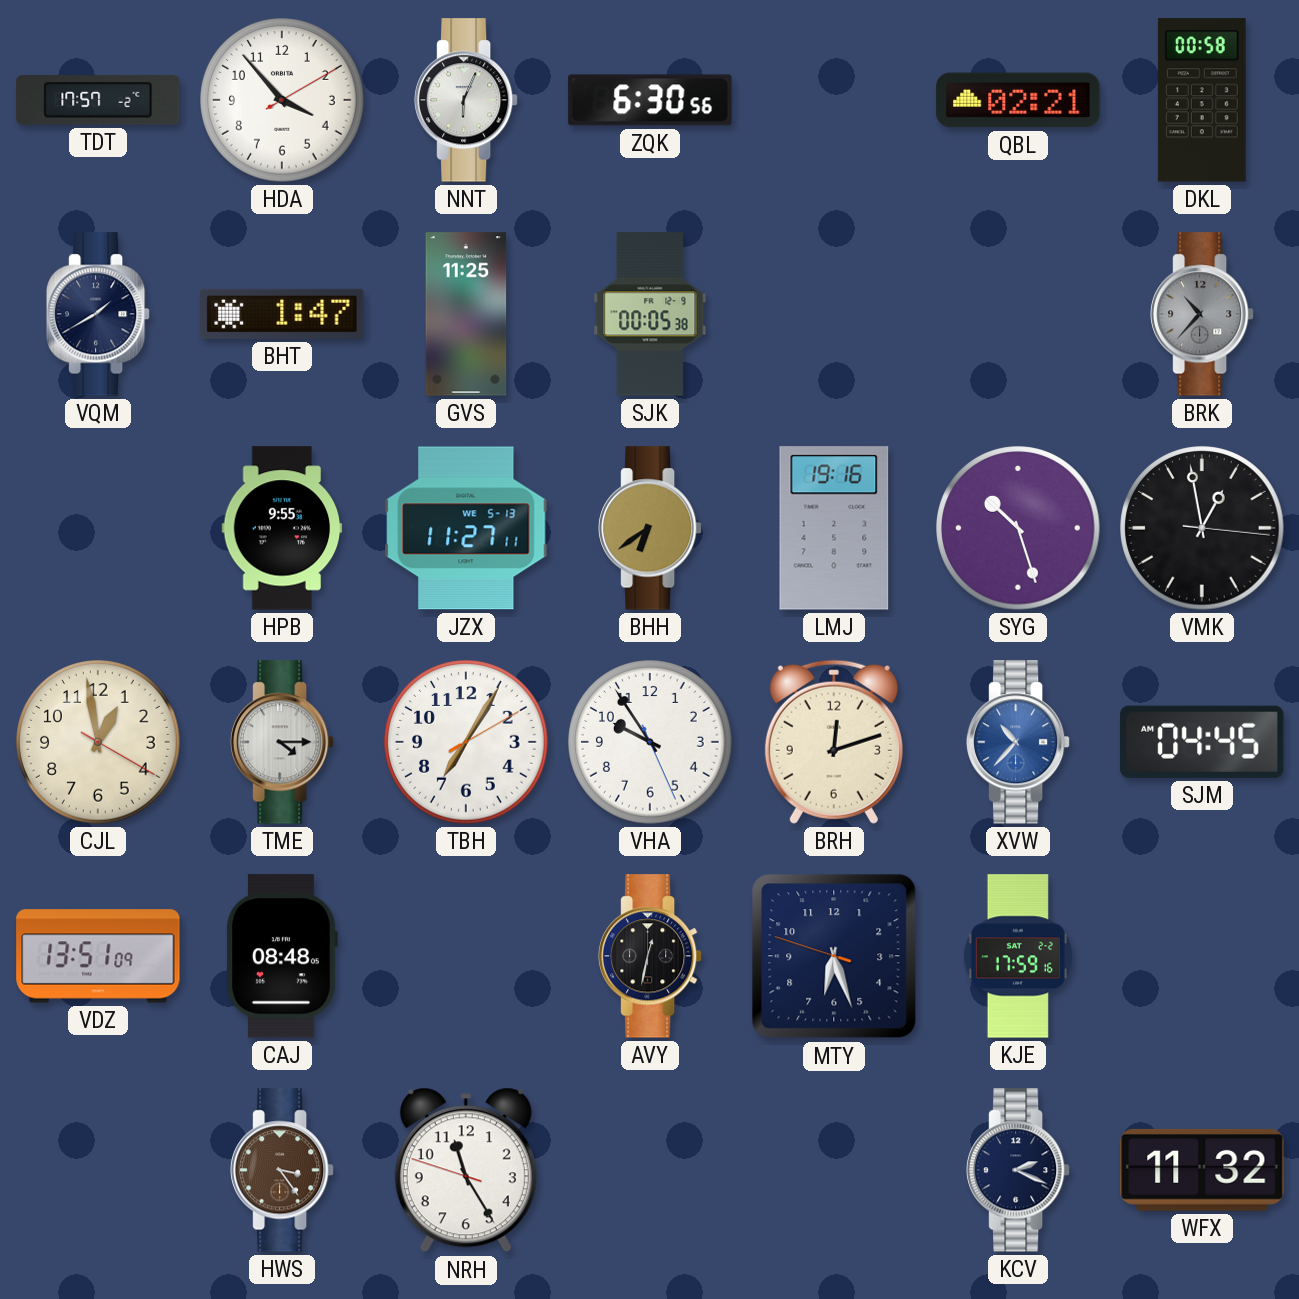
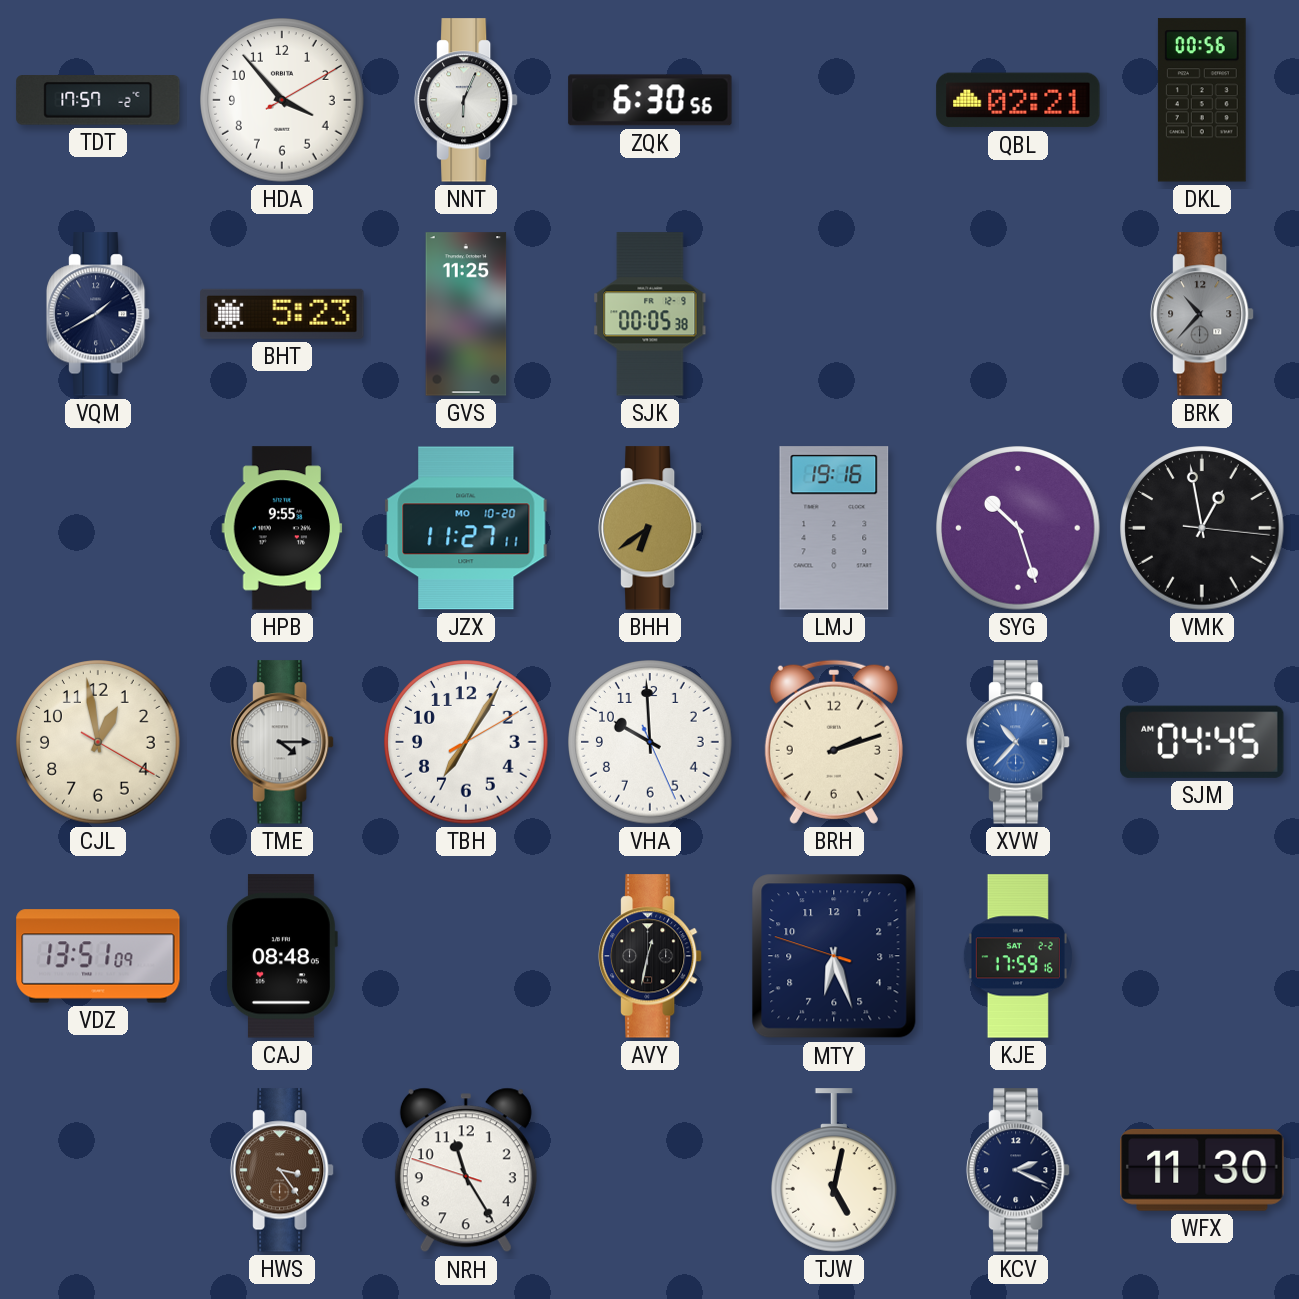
DKL: 00:58 -> 00:56 (1202, 100)
BHT: 1:47 -> 5:23 (282, 314)
JZX date: WE 5-13 -> MO 10-20 (466, 528)
VHA: 9:54 -> 9:59 (650, 742)
BRH: 12:12 -> 2:12 (834, 742)
TJW: none -> 5:02 (834, 1170)
WFX: 11:32 -> 11:30 (1202, 1170)
